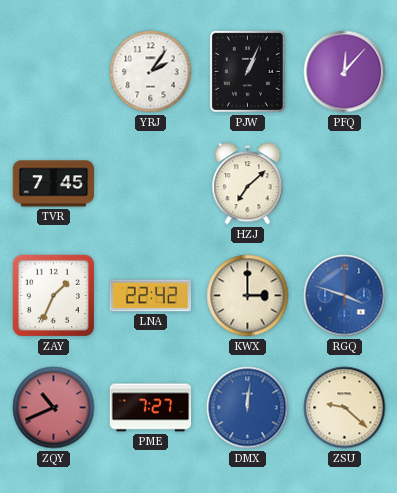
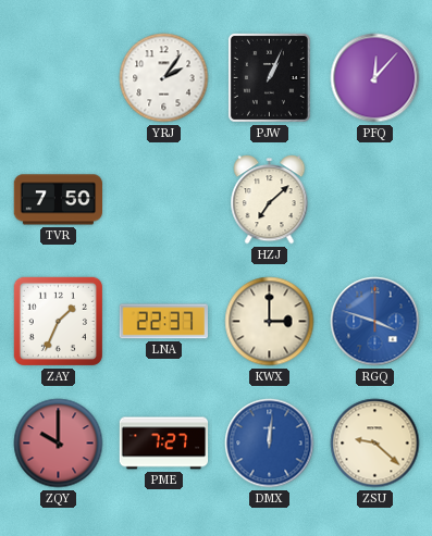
TVR: 7:45 -> 7:50 (58, 200)
LNA: 22:42 -> 22:37 (163, 322)
ZQY: 10:41 -> 10:00 (59, 444)
